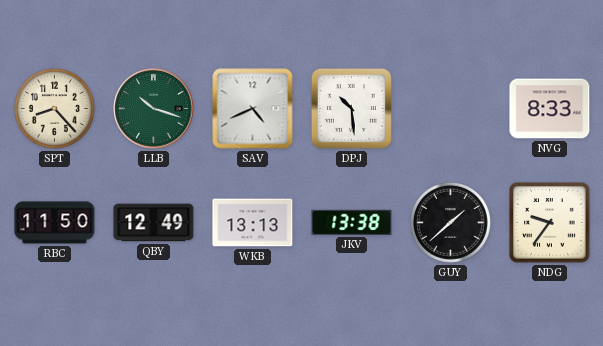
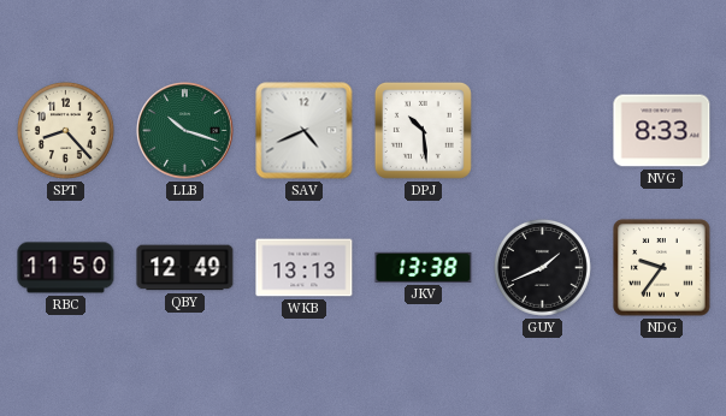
GUY: 1:38 -> 1:41 (542, 267)
